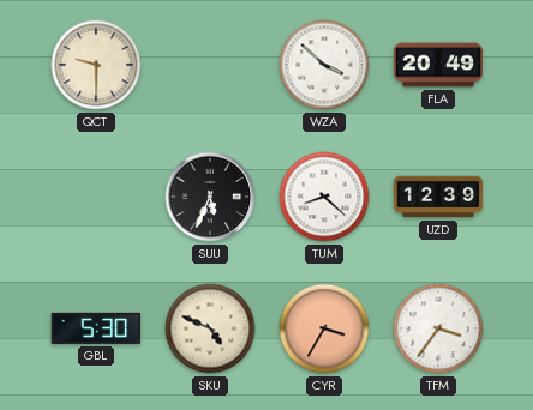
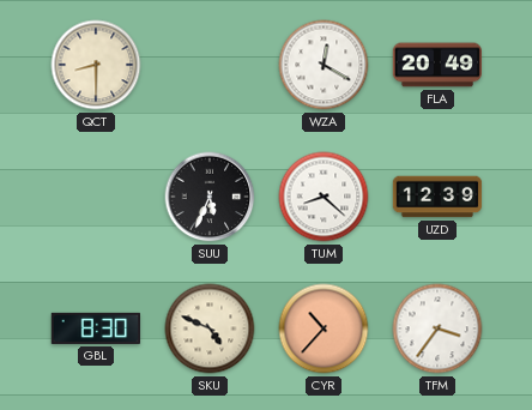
QCT: 9:30 -> 8:30 (96, 65)
WZA: 3:52 -> 12:20 (324, 65)
GBL: 5:30 -> 8:30 (95, 328)
CYR: 3:35 -> 10:37 (324, 328)
